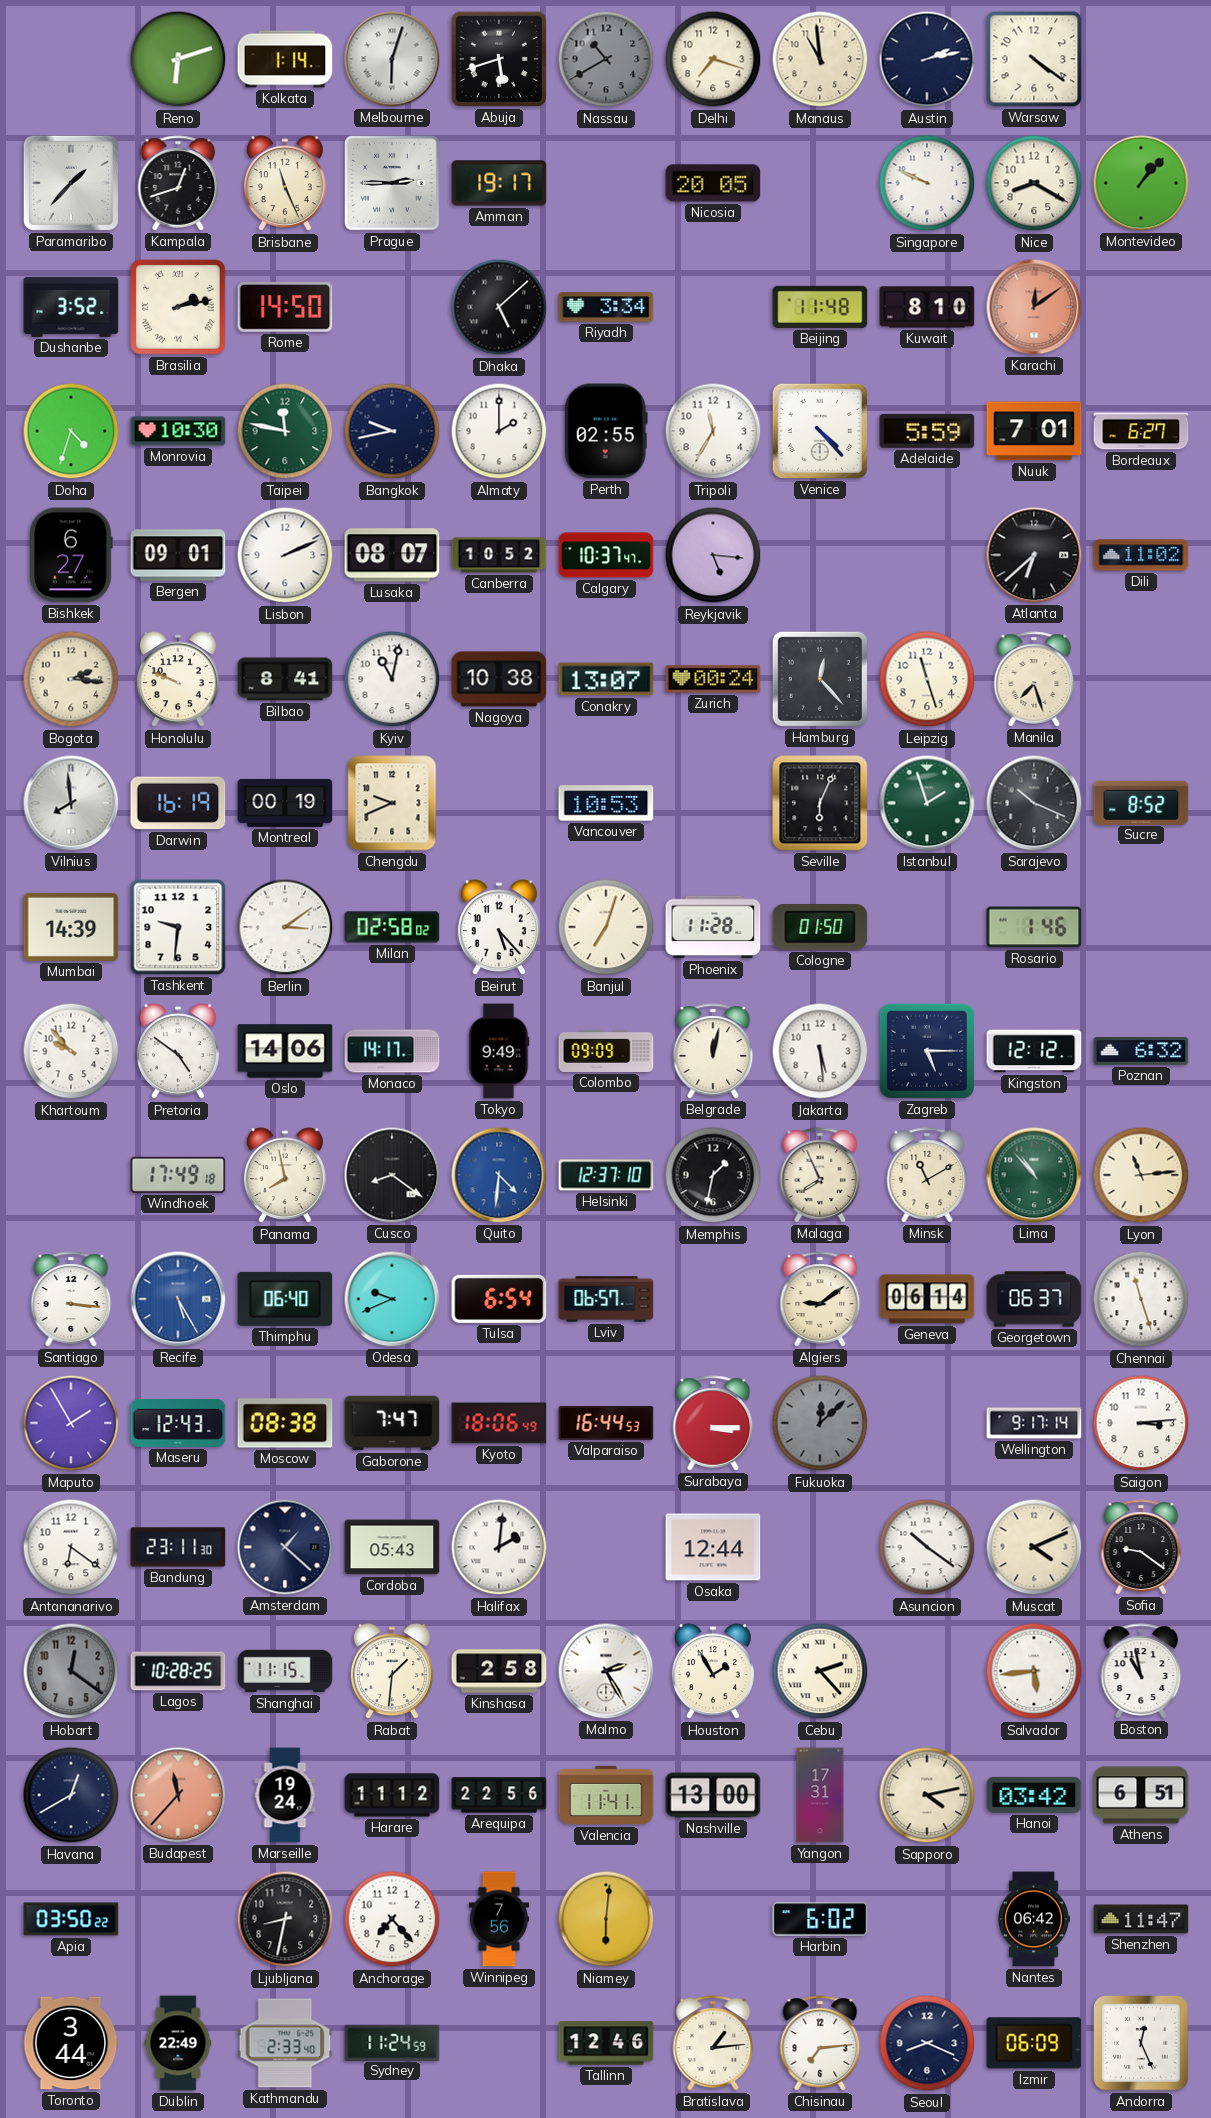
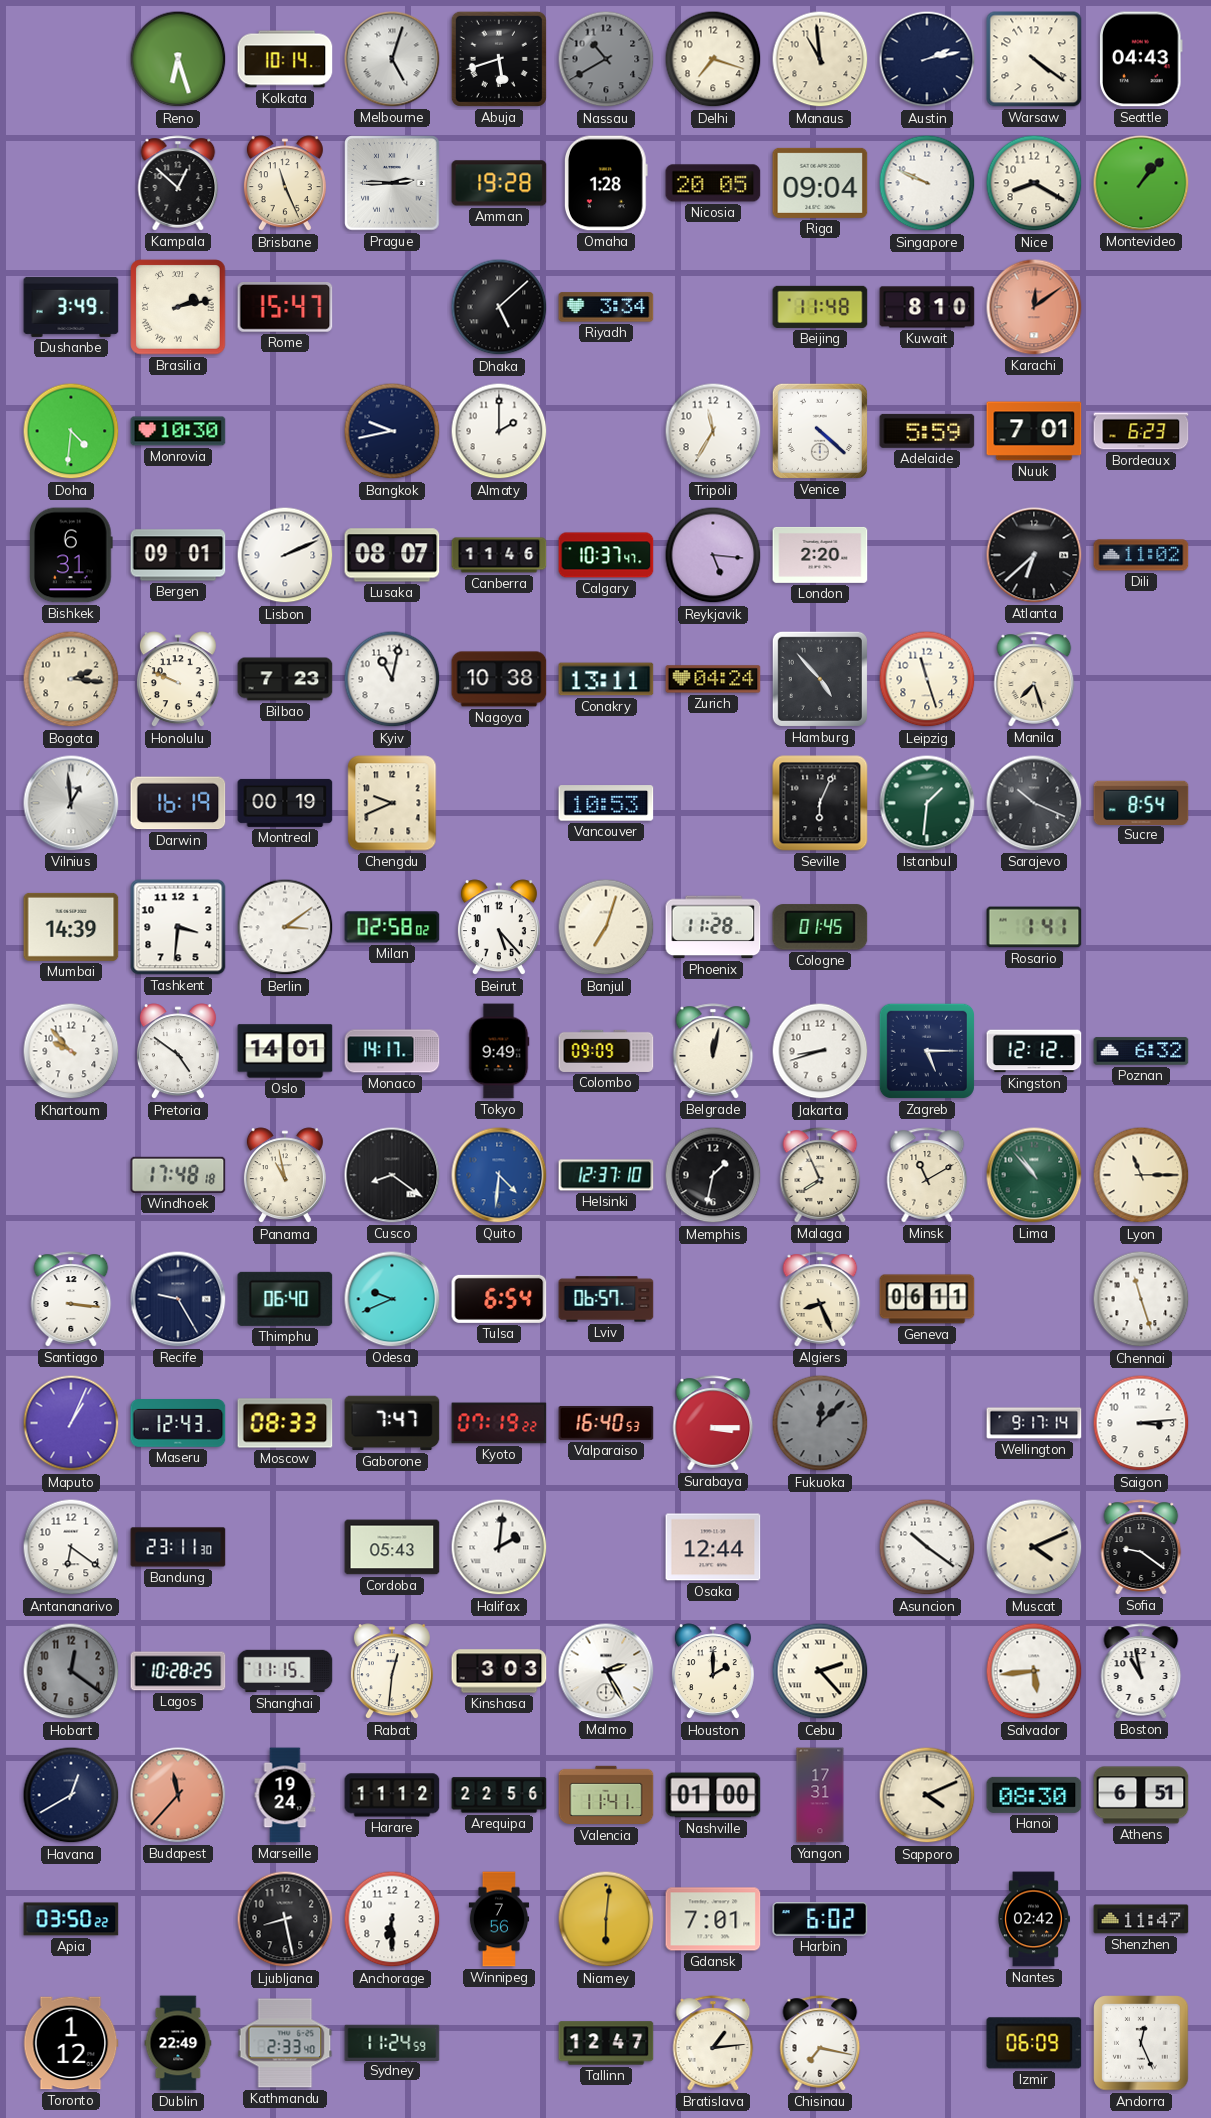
Reno: 6:12 -> 6:27 (178, 59)
Kolkata: 1:14 -> 10:14 (285, 59)
Melbourne: 6:03 -> 5:03 (392, 59)
Seattle: none -> 04:43 (1141, 59)
Paramaribo: 1:37 -> none (71, 183)
Kampala: 12:42 -> 12:52 (178, 183)
Amman: 19:17 -> 19:28 (499, 183)
Omaha: none -> 1:28 (607, 183)
Riga: none -> 09:04 (820, 183)
Dushanbe: 3:52 -> 3:49 (71, 307)
Rome: 14:50 -> 15:47 (285, 308)
Doha: 4:33 -> 4:31 (71, 431)
Taipei: 11:47 -> none (285, 431)
Perth: 02:55 -> none (606, 431)
Venice: 4:23 -> 4:22 (820, 431)
Bordeaux: 6:27 -> 6:23 (1141, 431)
Bishkek: 6:27 -> 6:31 (71, 555)
Canberra: 10:52 -> 11:46 (499, 555)
London: none -> 2:20 (820, 555)
Bilbao: 8:41 -> 7:23 (285, 679)
Conakry: 13:07 -> 13:11 (606, 679)
Zurich: 00:24 -> 04:24 (713, 679)
Hamburg: 12:23 -> 4:53 (820, 679)
Vilnius: 7:59 -> 12:59 (71, 803)
Istanbul: 1:57 -> 1:31 (927, 803)
Sucre: 8:52 -> 8:54 (1141, 802)
Tashkent: 9:31 -> 3:31 (178, 927)
Cologne: 01:50 -> 01:45 (820, 927)
Rosario: 1:46 -> 1:41 (1034, 927)
Oslo: 14:06 -> 14:01 (285, 1051)
Jakarta: 5:29 -> 8:42 (820, 1051)
Windhoek: 17:49 -> 17:48 (178, 1175)
Panama: 7:58 -> 10:58 (285, 1176)
Lyon: 11:14 -> 11:15 (1141, 1175)
Recife: 5:25 -> 9:25 (178, 1299)
Recife dial: blue -> navy (178, 1299)
Algiers: 9:09 -> 8:26 (820, 1299)
Geneva: 06:14 -> 06:11 (927, 1299)
Georgetown: 06:37 -> none (1034, 1299)
Maputo: 1:55 -> 1:04 (71, 1423)
Moscow: 08:38 -> 08:33 (285, 1423)
Kyoto: 18:06 -> 07:19 (499, 1423)
Valparaiso: 16:44 -> 16:40 (606, 1424)
Amsterdam: 1:22 -> none (285, 1547)
Rabat: 1:31 -> 12:31 (392, 1672)
Kinshasa: 2:58 -> 3:03 (499, 1671)
Houston: 1:55 -> 2:00 (713, 1672)
Nashville: 13:00 -> 01:00 (713, 1795)
Sapporo: 4:13 -> 4:11 (927, 1795)
Hanoi: 03:42 -> 08:30 (1034, 1795)
Ljubljana: 8:32 -> 8:28 (285, 1919)
Anchorage: 7:23 -> 6:30 (392, 1919)
Gdansk: none -> 7:01 (713, 1919)
Nantes: 06:42 -> 02:42 (1034, 1919)
Toronto: 3:44 -> 1:12 (71, 2043)
Tallinn: 12:46 -> 12:47 (606, 2043)
Chisinau: 7:14 -> 7:17 (820, 2043)
Seoul: 8:19 -> none (927, 2043)
